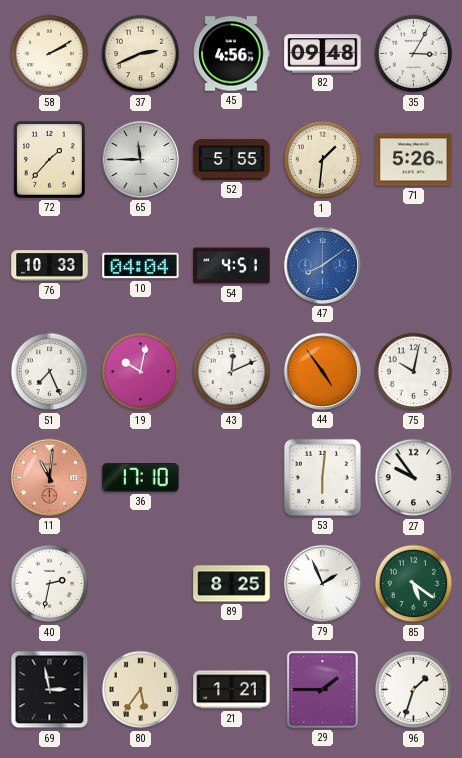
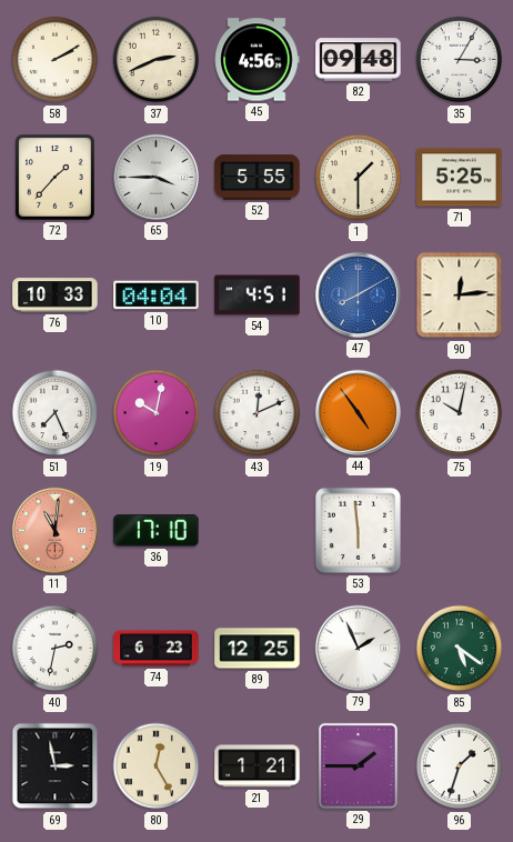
65: 11:45 -> 3:45 (155, 177)
1: 1:31 -> 1:30 (359, 178)
71: 5:26 -> 5:25 (460, 178)
47: 8:09 -> 8:10 (358, 294)
90: none -> 12:14 (460, 295)
53: 6:01 -> 5:59 (358, 530)
27: 9:54 -> none (414, 478)
74: none -> 6:23 (157, 649)
89: 8:25 -> 12:25 (258, 649)
80: 5:36 -> 12:25 (157, 766)
